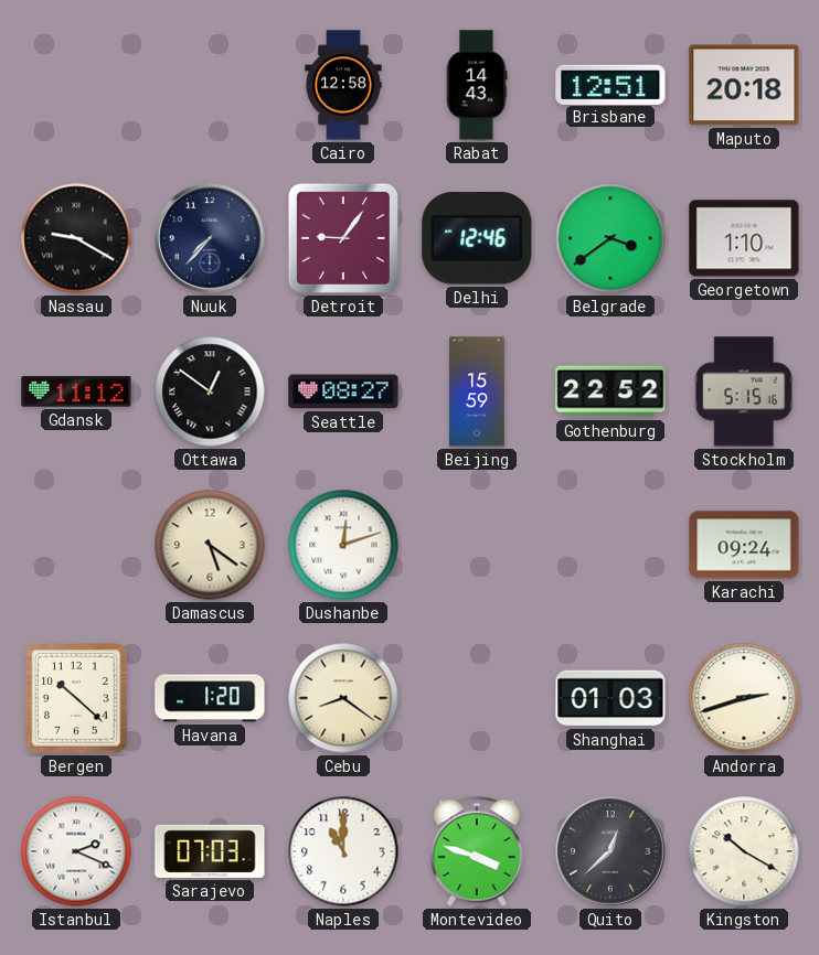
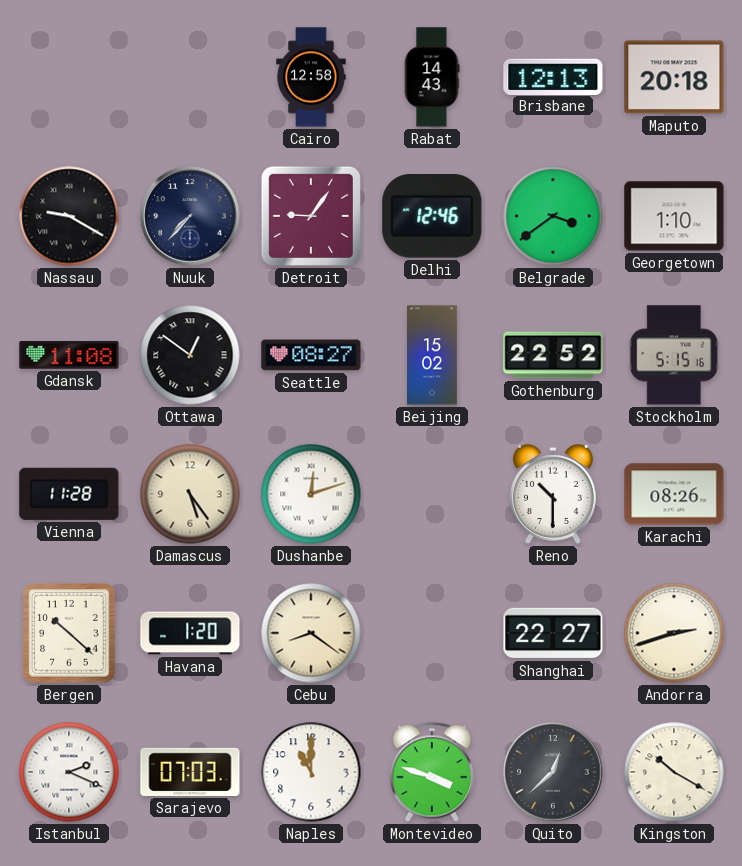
Brisbane: 12:51 -> 12:13 (553, 76)
Gdansk: 11:12 -> 11:08 (69, 355)
Beijing: 15:59 -> 15:02 (433, 355)
Vienna: none -> 11:28 (69, 494)
Damascus: 5:21 -> 5:24 (190, 494)
Reno: none -> 10:30 (553, 494)
Karachi: 09:24 -> 08:26 (674, 494)
Shanghai: 01:03 -> 22:27 (553, 633)
